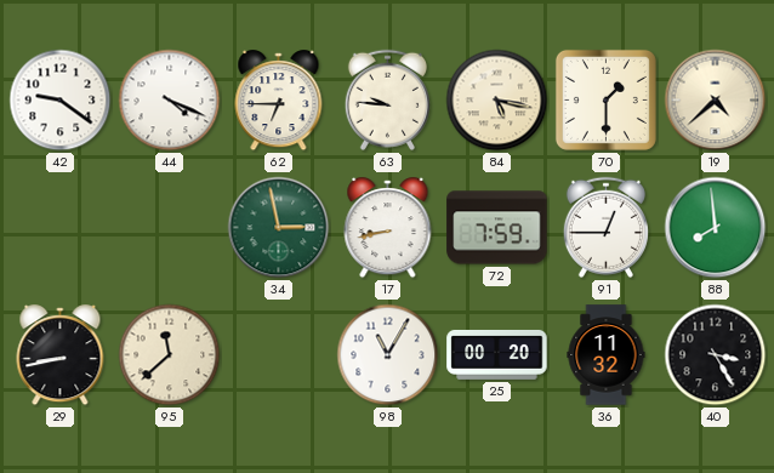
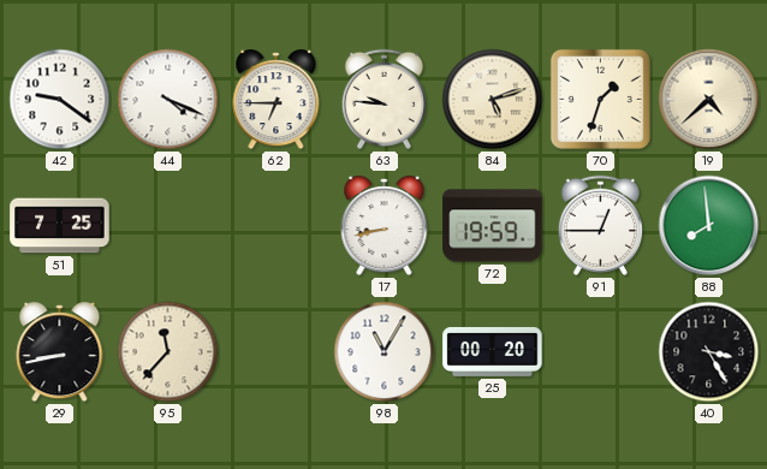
84: 5:17 -> 5:12 (493, 100)
70: 1:30 -> 1:33 (600, 99)
51: none -> 7:25 (60, 226)
34: 2:58 -> none (279, 228)
72: 7:59 -> 19:59 (493, 226)
95: 11:38 -> 11:37 (168, 352)
36: 11:32 -> none (607, 355)
